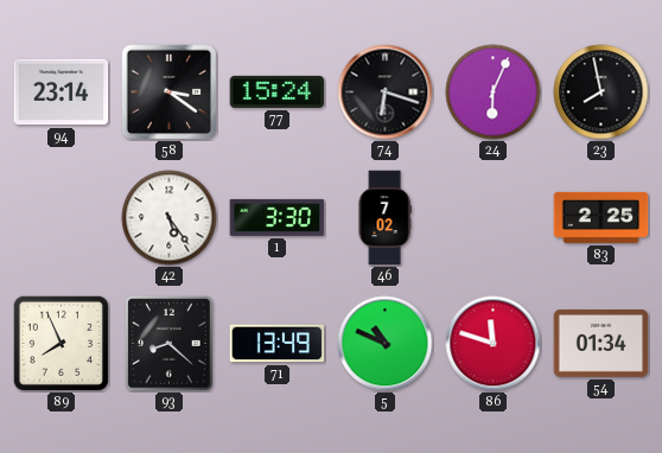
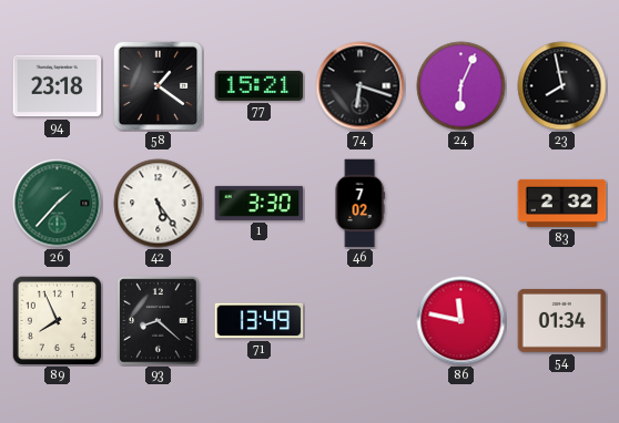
94: 23:14 -> 23:18 (58, 86)
58: 3:21 -> 1:21 (159, 86)
77: 15:24 -> 15:21 (260, 85)
26: none -> 1:37 (58, 204)
83: 2:25 -> 2:32 (562, 203)
5: 10:49 -> none (386, 344)
86: 11:48 -> 11:47 (461, 321)
